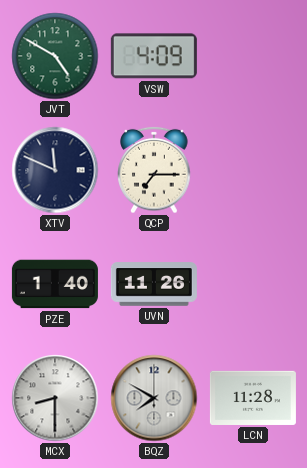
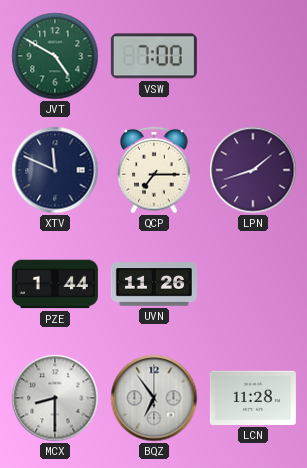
VSW: 4:09 -> 7:00 (154, 56)
LPN: none -> 1:42 (253, 170)
PZE: 1:40 -> 1:44 (55, 284)
BQZ: 7:50 -> 6:54 (154, 398)
